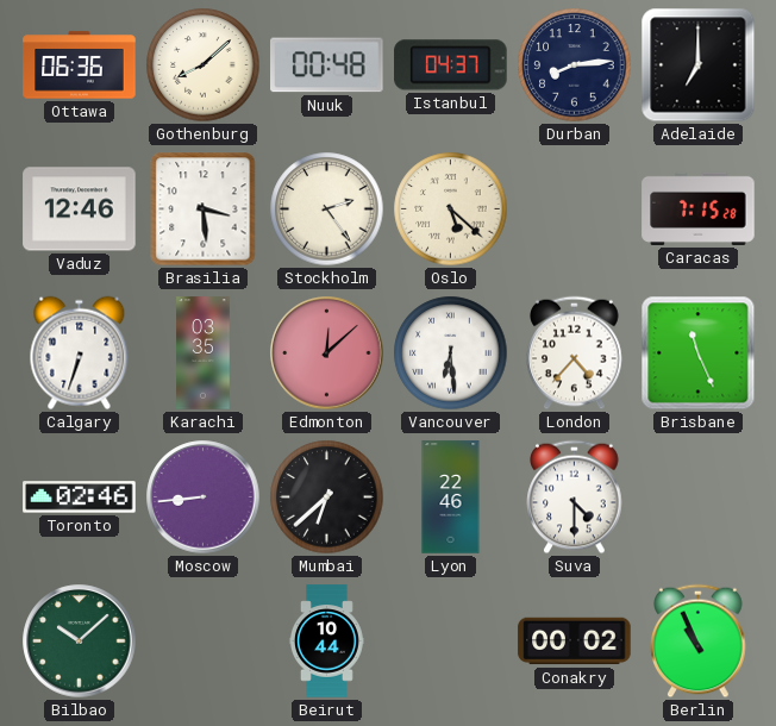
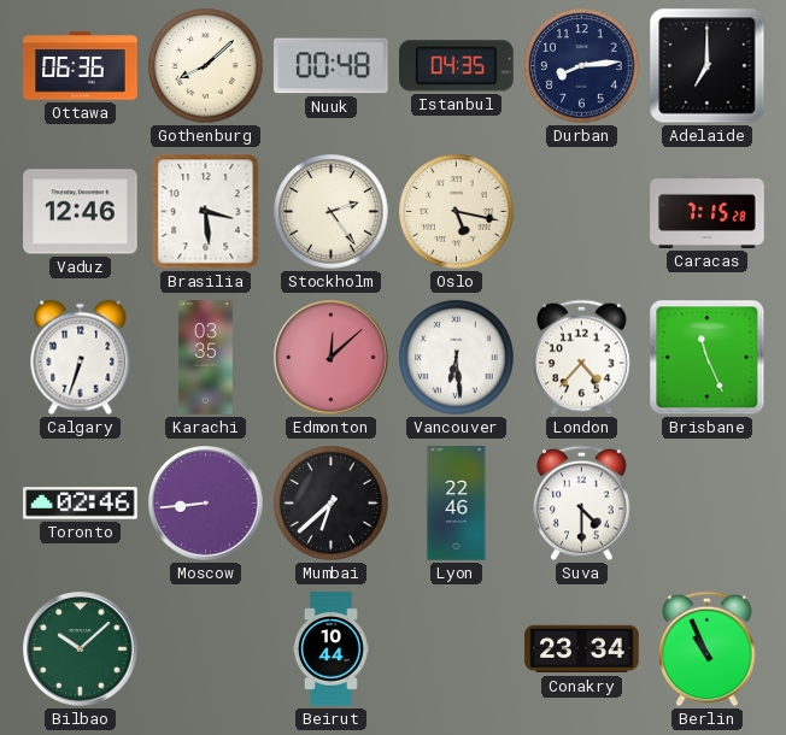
Istanbul: 04:37 -> 04:35 (457, 66)
Oslo: 5:22 -> 5:17 (457, 212)
Conakry: 00:02 -> 23:34 (582, 649)
